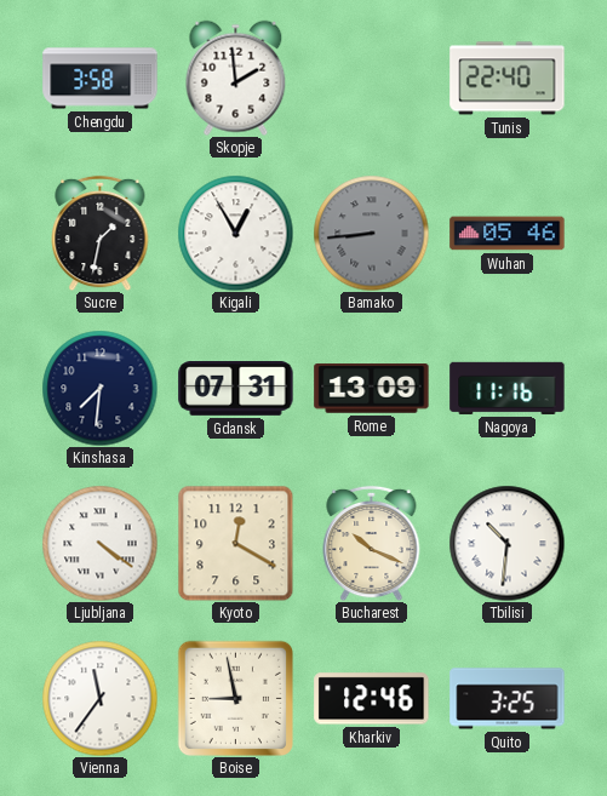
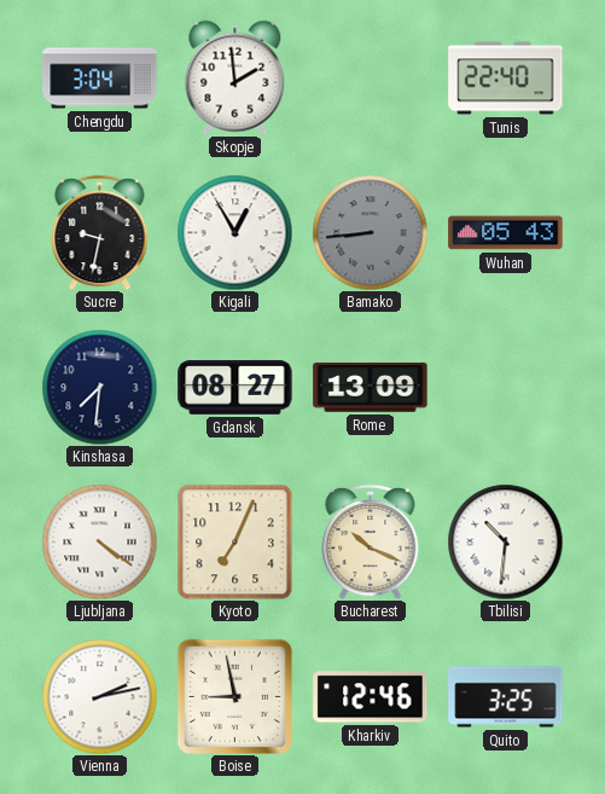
Chengdu: 3:58 -> 3:04 (100, 79)
Sucre: 1:32 -> 9:32 (100, 232)
Wuhan: 05:46 -> 05:43 (506, 233)
Gdansk: 07:31 -> 08:27 (235, 388)
Nagoya: 11:16 -> none (508, 388)
Kyoto: 12:20 -> 7:04 (234, 541)
Vienna: 11:36 -> 2:13 (99, 696)
